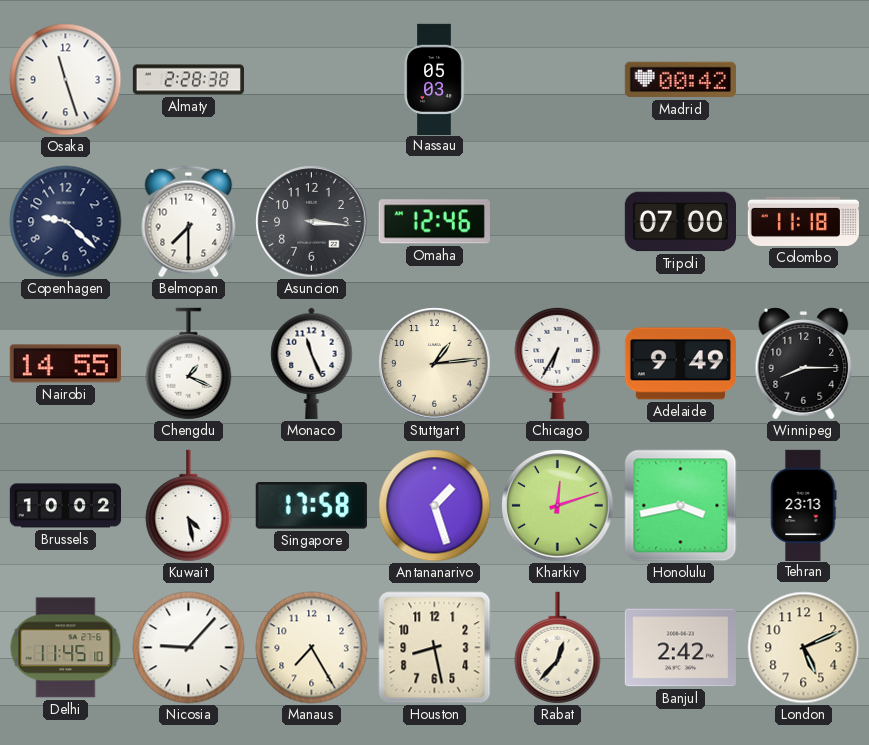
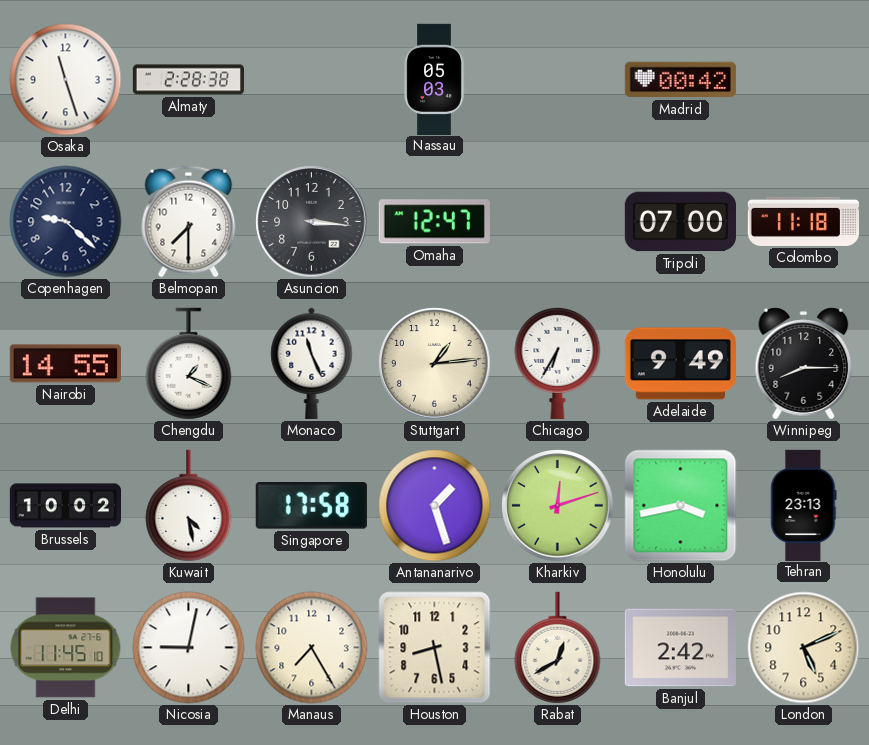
Omaha: 12:46 -> 12:47 (434, 222)
Nicosia: 9:07 -> 9:02 (189, 648)
Rabat: 12:37 -> 12:40 (558, 648)
